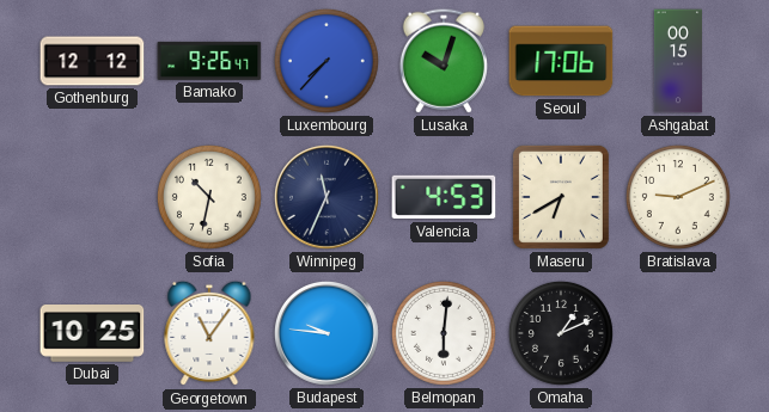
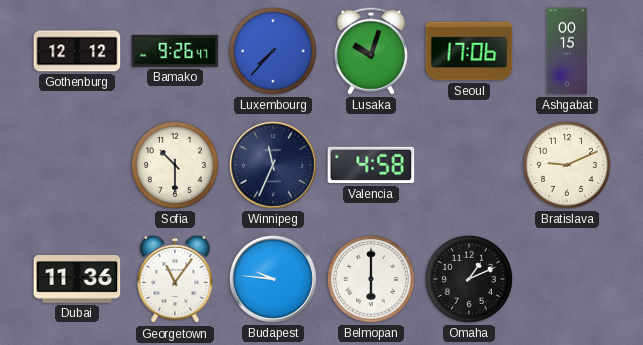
Sofia: 10:32 -> 10:30 (175, 165)
Valencia: 4:53 -> 4:58 (371, 165)
Maseru: 6:40 -> none (561, 197)
Dubai: 10:25 -> 11:36 (77, 280)
Belmopan: 6:01 -> 6:00 (371, 279)
